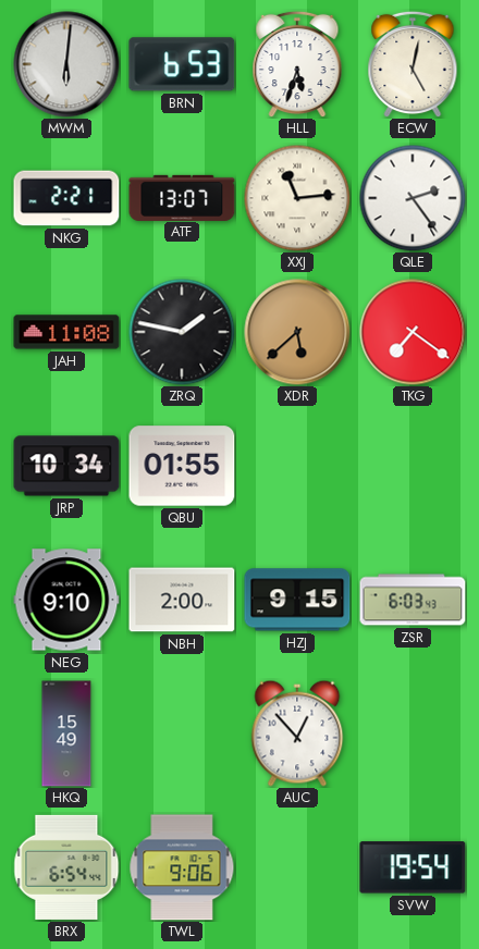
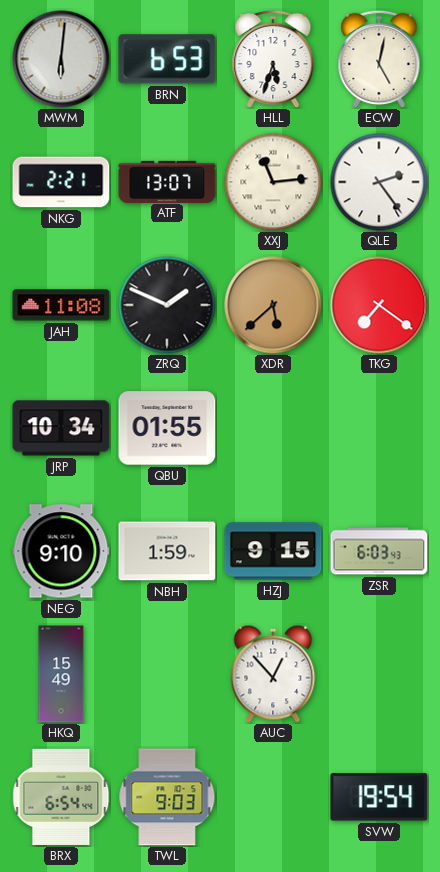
ZRQ: 1:47 -> 1:49 (167, 305)
NBH: 2:00 -> 1:59 (167, 551)
TWL: 9:06 -> 9:03 (167, 797)
